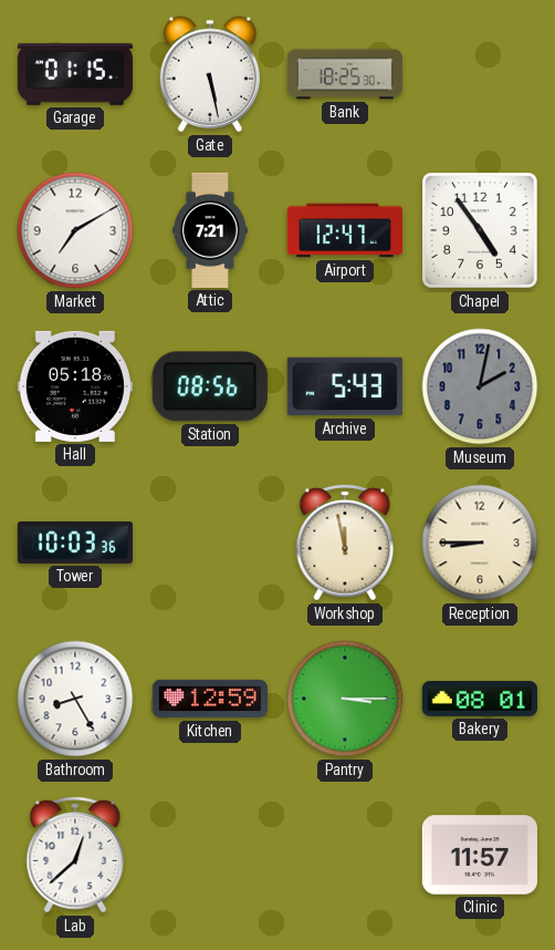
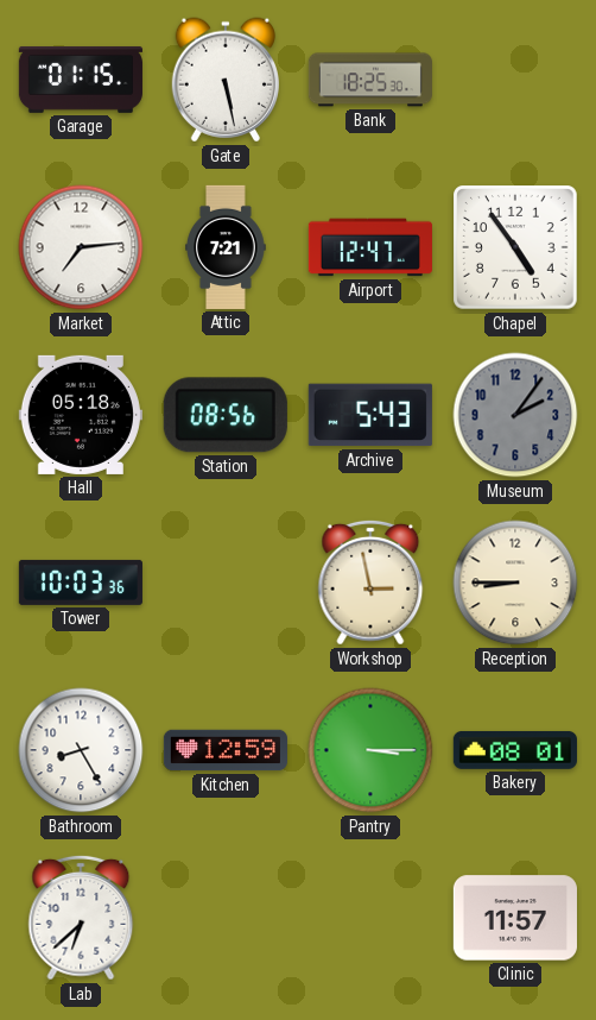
Market: 7:10 -> 7:14 (81, 247)
Museum: 2:02 -> 2:06 (515, 415)
Workshop: 11:58 -> 2:58 (370, 583)
Lab: 12:38 -> 6:38 (81, 918)
